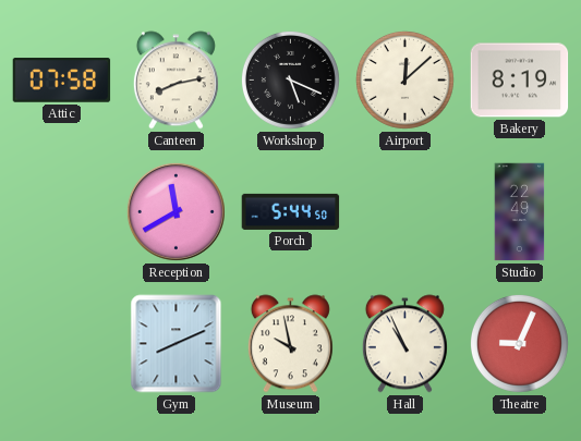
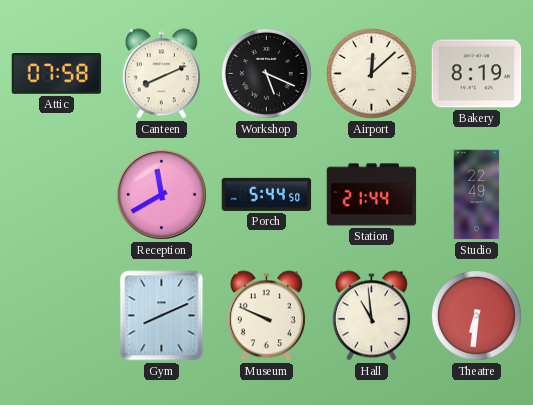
Canteen: 8:13 -> 8:11 (161, 74)
Station: none -> 21:44 (372, 195)
Museum: 9:58 -> 9:49 (266, 316)
Hall: 10:56 -> 10:59 (371, 316)
Theatre: 9:04 -> 6:31 (476, 315)
